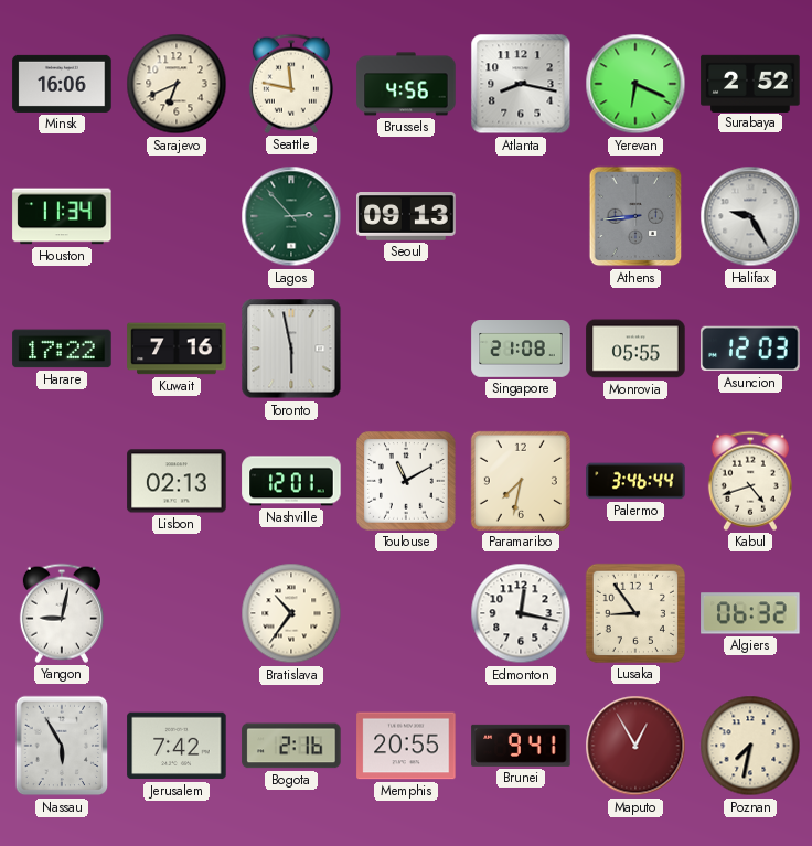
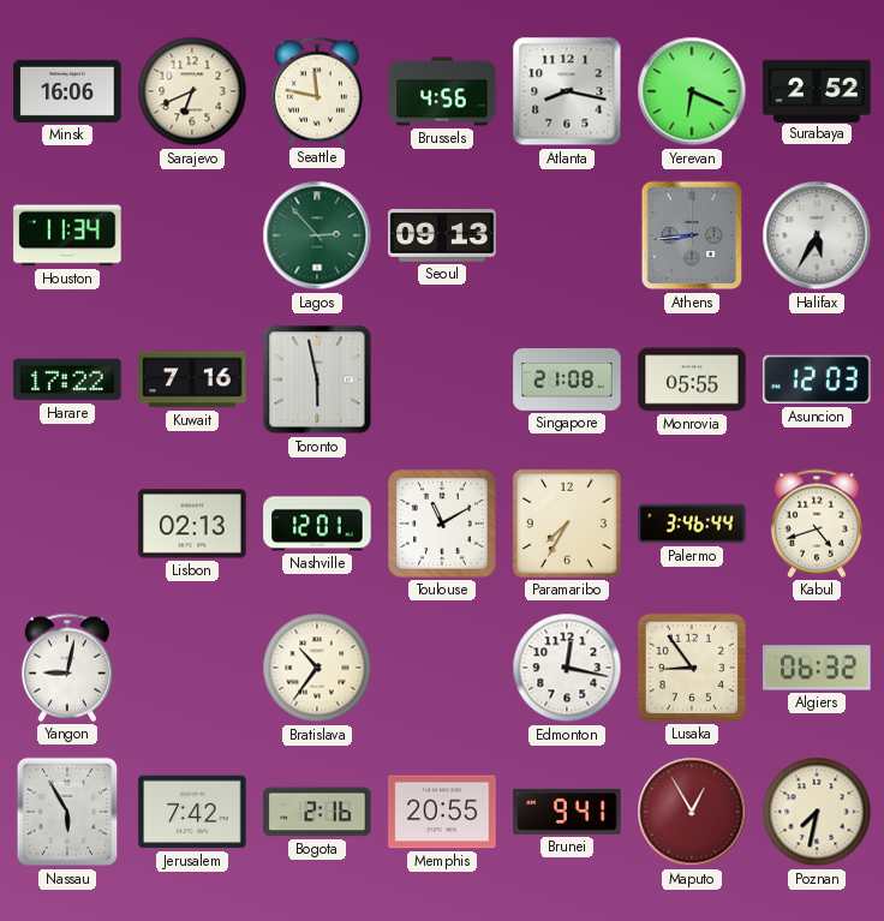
Halifax: 9:25 -> 5:35 (817, 235)
Paramaribo: 7:32 -> 7:35 (567, 524)
